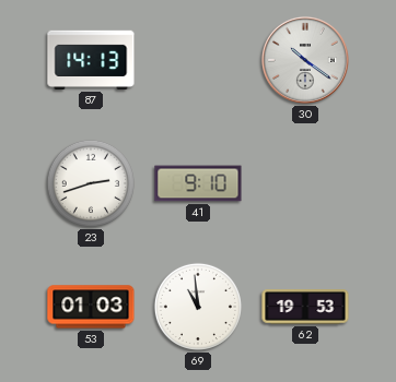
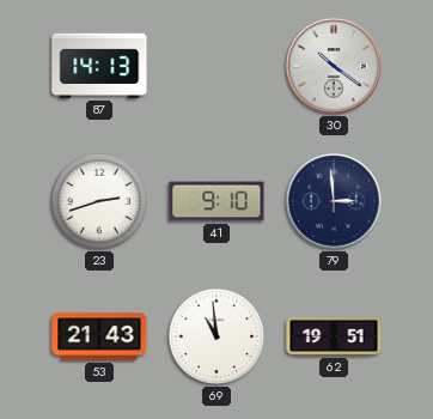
79: none -> 2:59 (334, 201)
53: 01:03 -> 21:43 (99, 336)
62: 19:53 -> 19:51 (334, 336)
